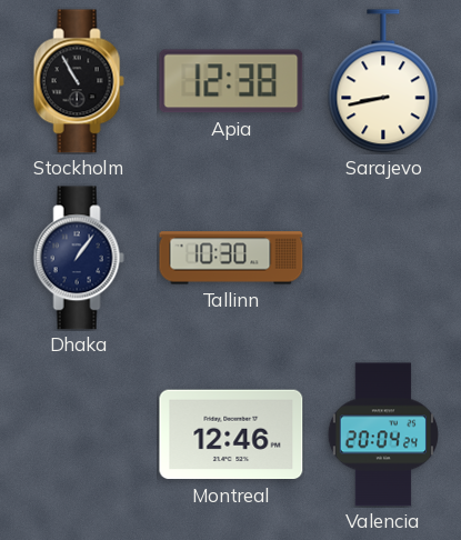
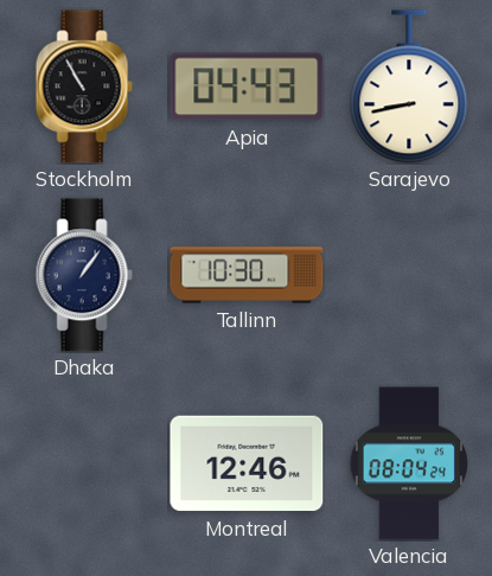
Apia: 12:38 -> 04:43 (247, 87)
Valencia: 20:04 -> 08:04 (409, 463)
